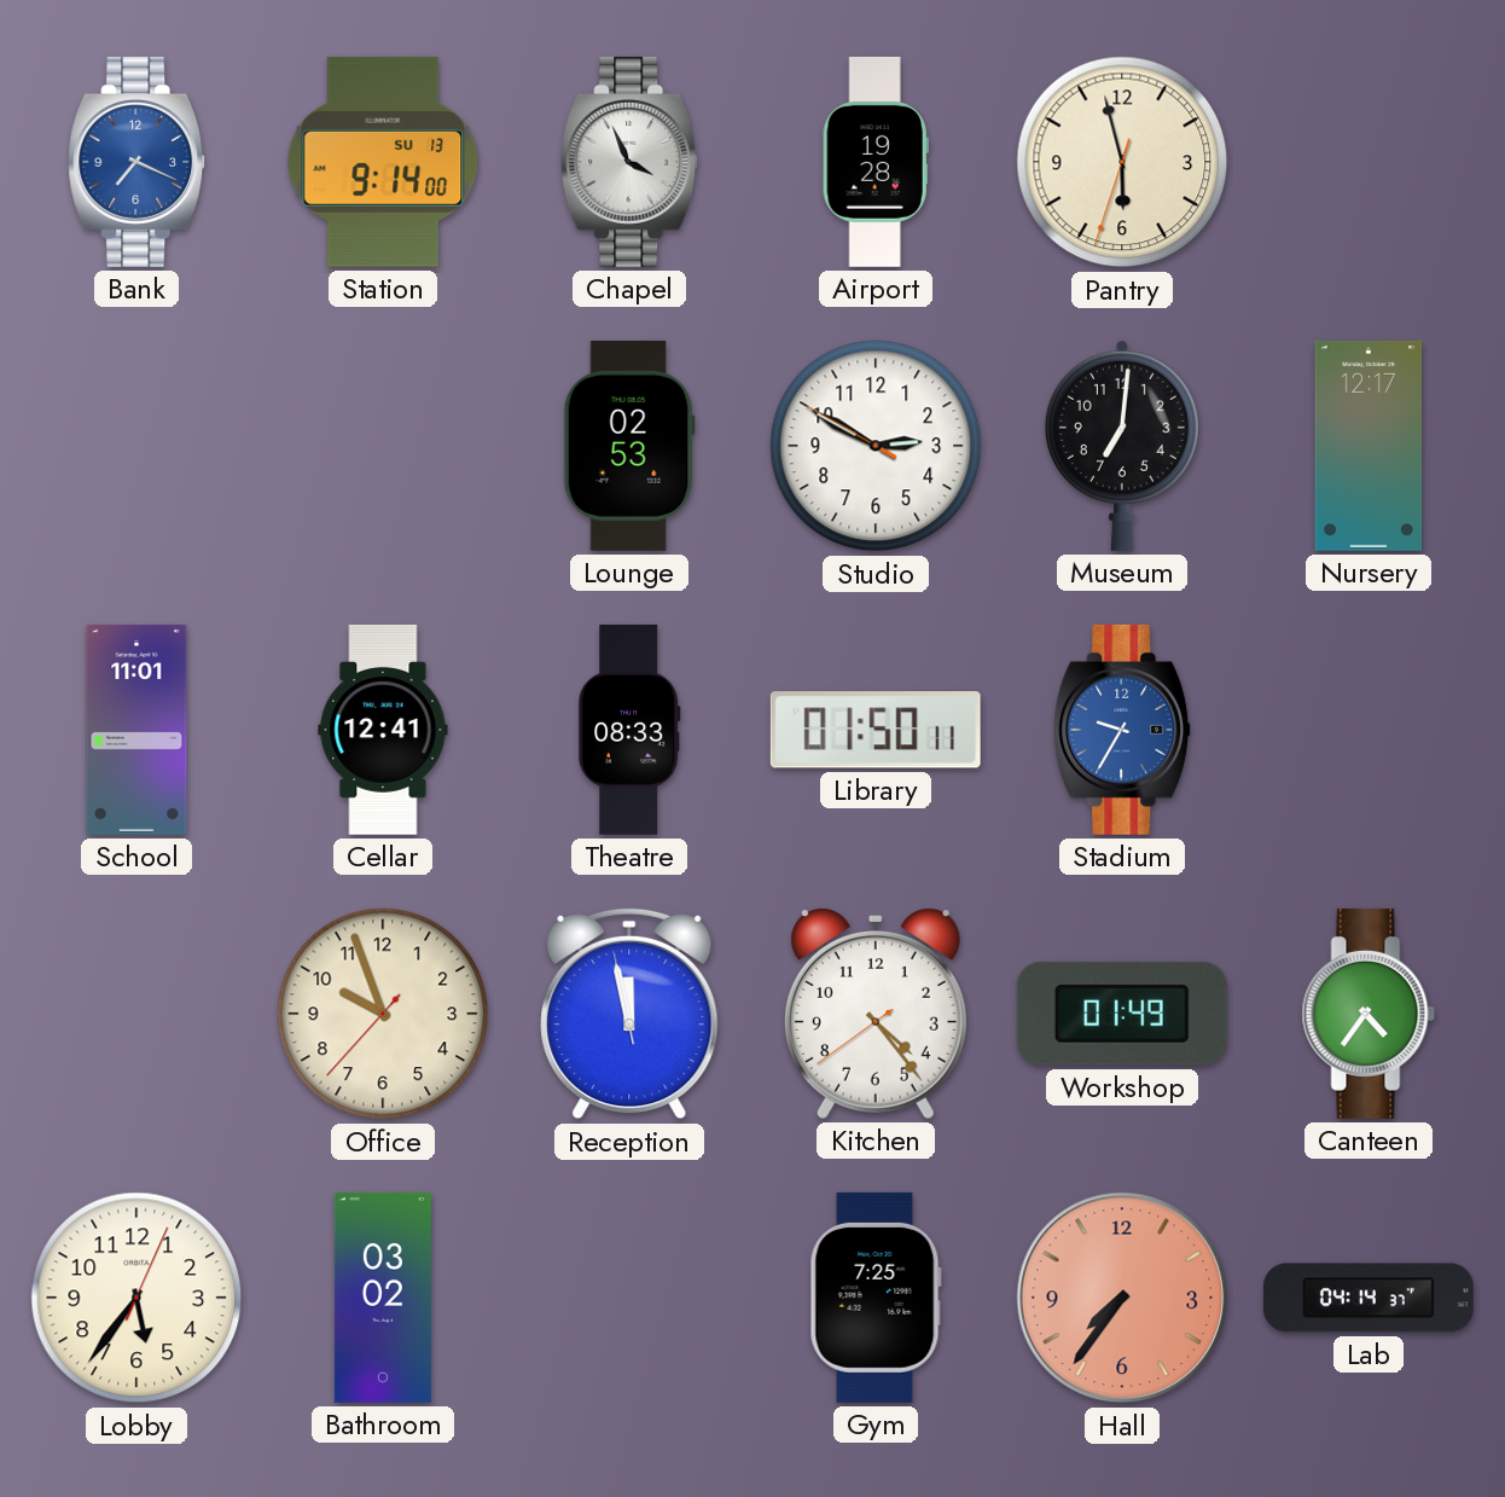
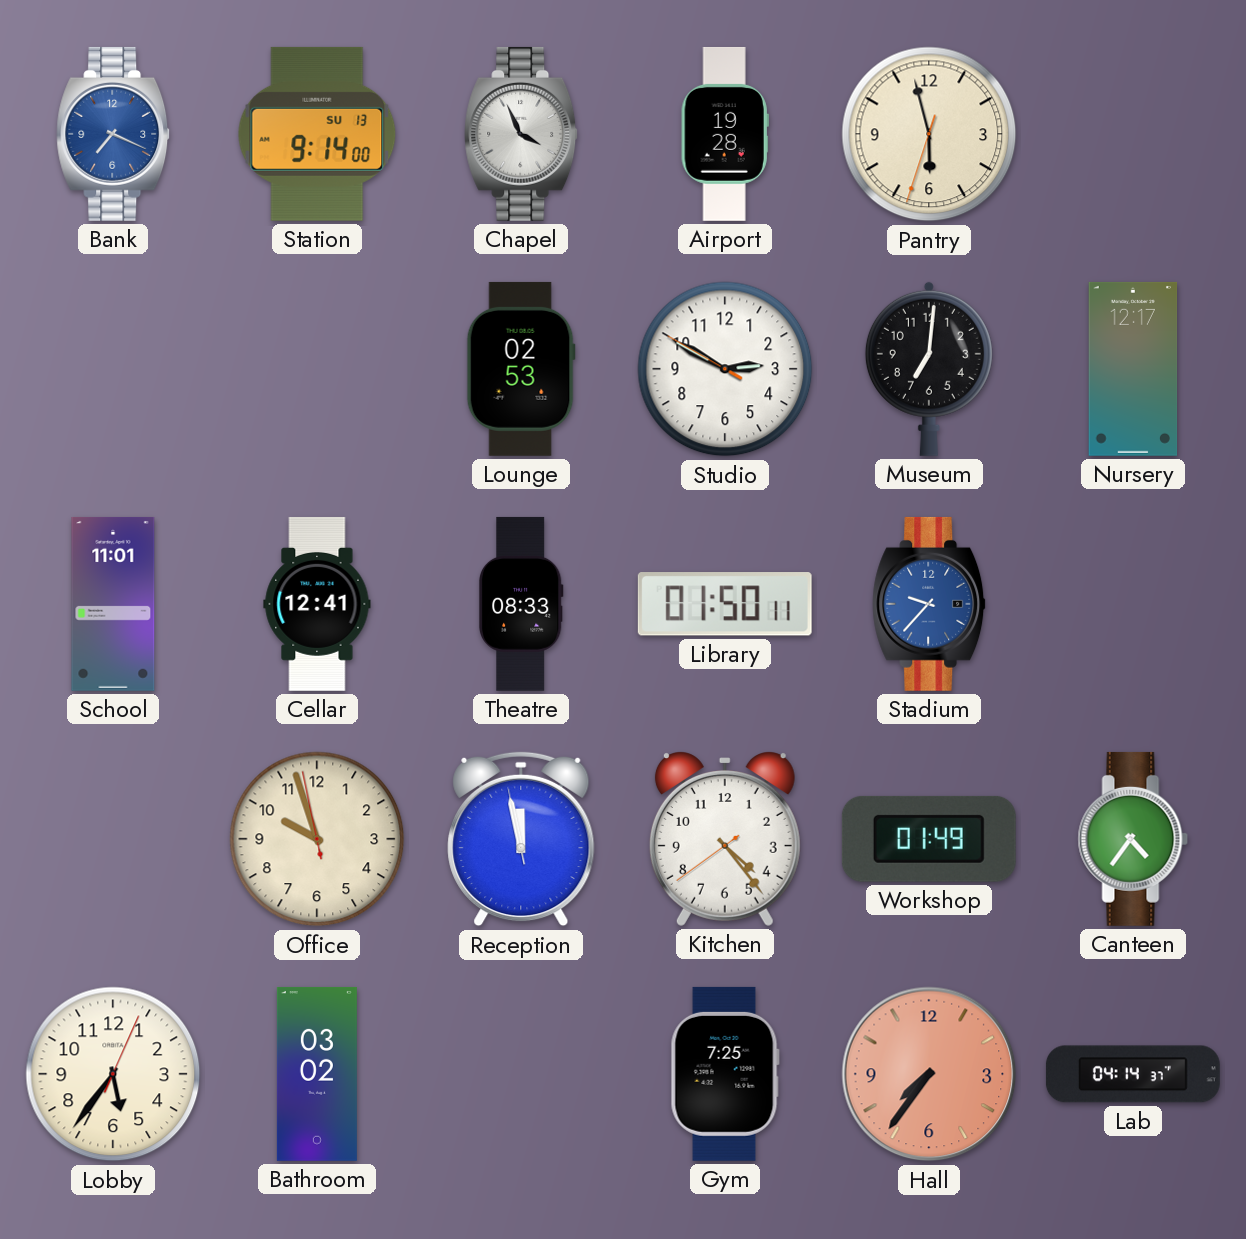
Stadium: 9:35 -> 9:37 (930, 604)
Office: 9:56:37 -> 9:56:58 (317, 839)
